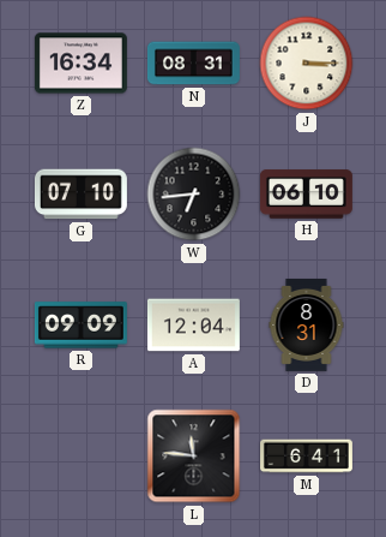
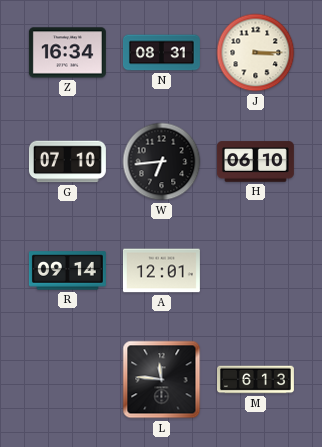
R: 09:09 -> 09:14 (67, 271)
A: 12:04 -> 12:01 (161, 271)
D: 8:31 -> none (307, 324)
M: 6:41 -> 6:13 (256, 380)
